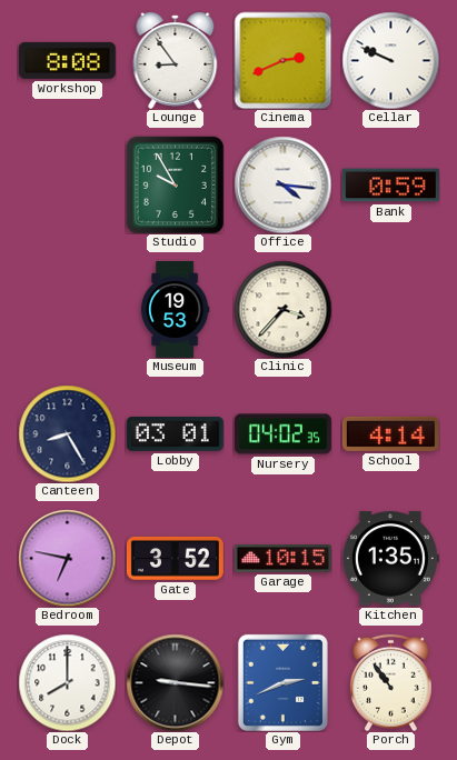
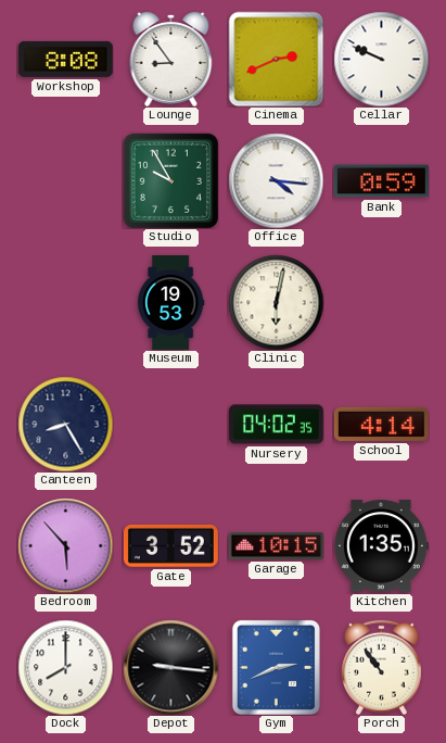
Clinic: 3:37 -> 6:02 (276, 302)
Lobby: 03:01 -> none (175, 434)
Bedroom: 6:47 -> 5:53 (65, 545)
